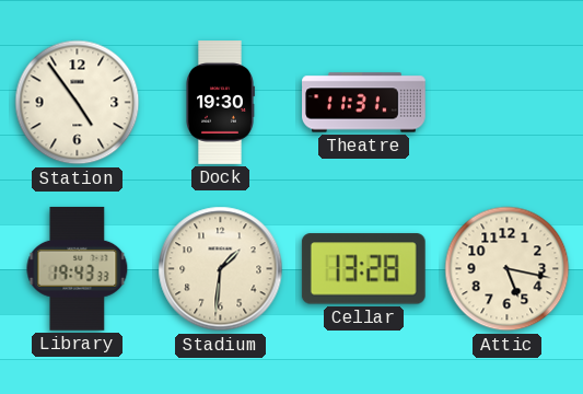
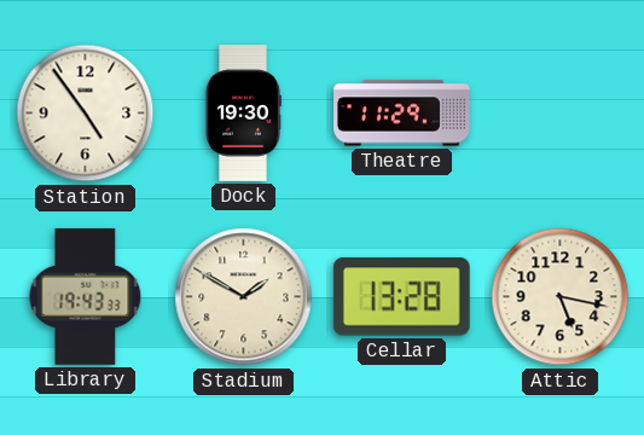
Theatre: 11:31 -> 11:29 (402, 114)
Stadium: 1:31 -> 1:50 (244, 297)
